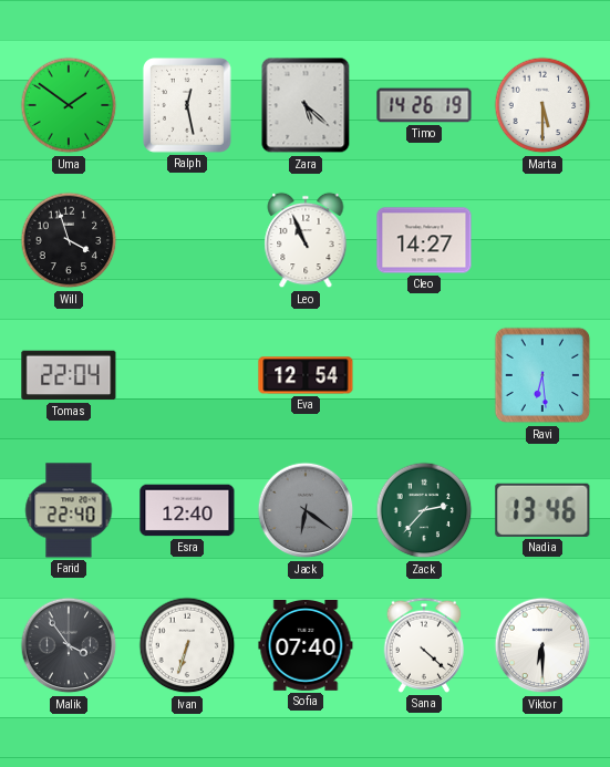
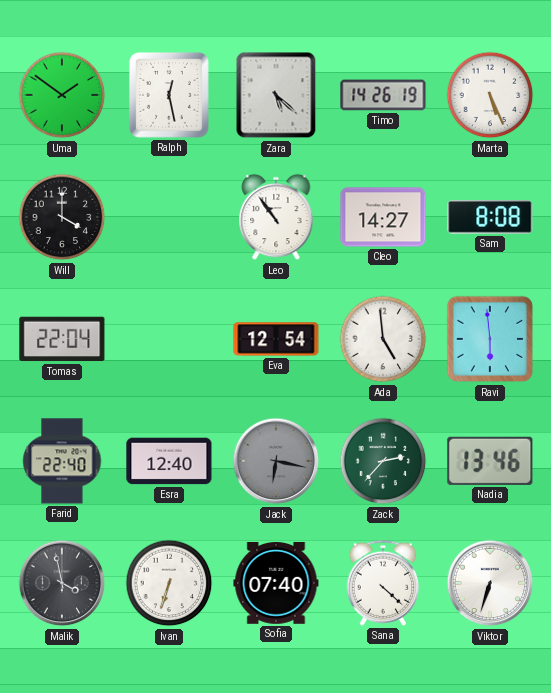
Marta: 5:30 -> 5:26 (490, 95)
Will: 3:57 -> 4:00 (62, 217)
Leo: 10:56 -> 10:54 (276, 217)
Sam: none -> 8:08 (490, 217)
Ada: none -> 4:59 (383, 339)
Ravi: 6:29 -> 5:59 (490, 339)
Jack: 6:21 -> 6:17 (276, 461)
Malik: 3:54 -> 3:58 (62, 583)
Viktor: 6:30 -> 6:33 (490, 583)
